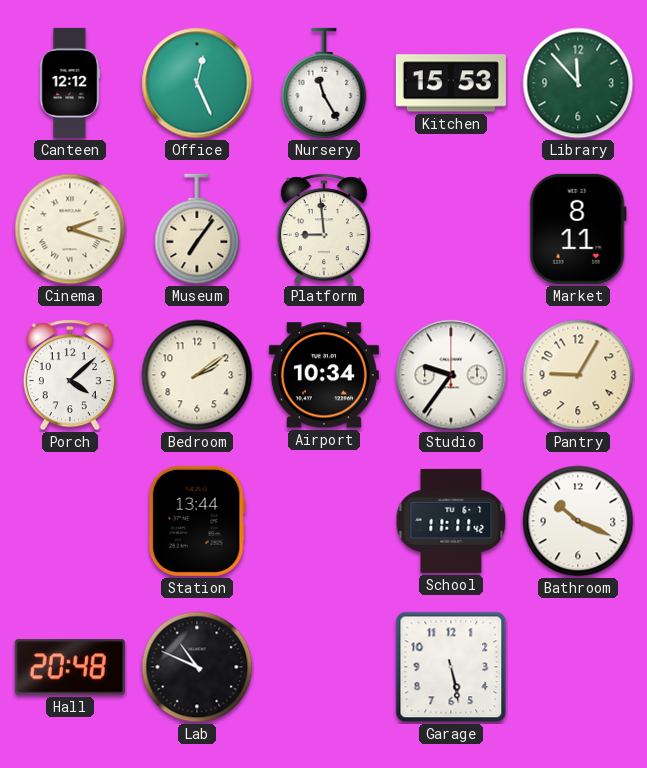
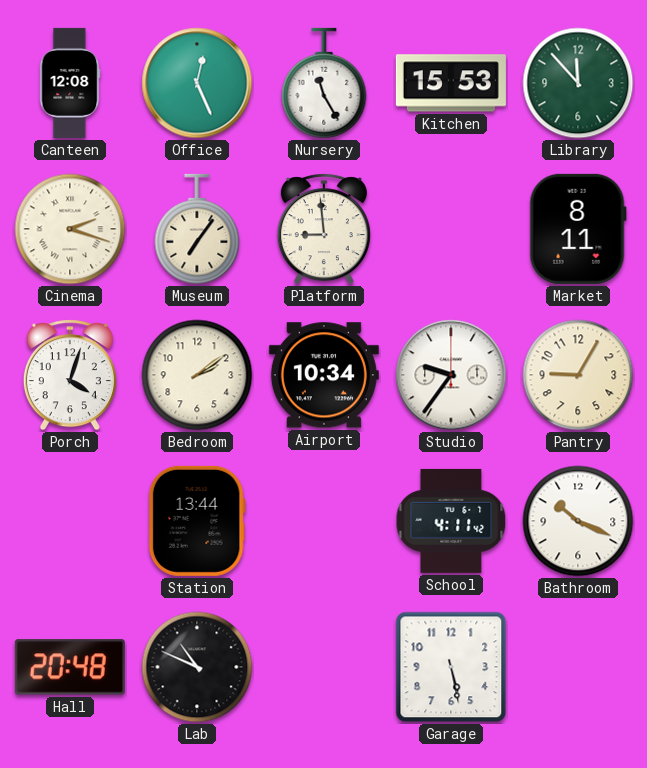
Canteen: 12:12 -> 12:08 (70, 83)
Porch: 4:08 -> 4:03 (70, 375)
School: 11:11 -> 4:11 (451, 521)
